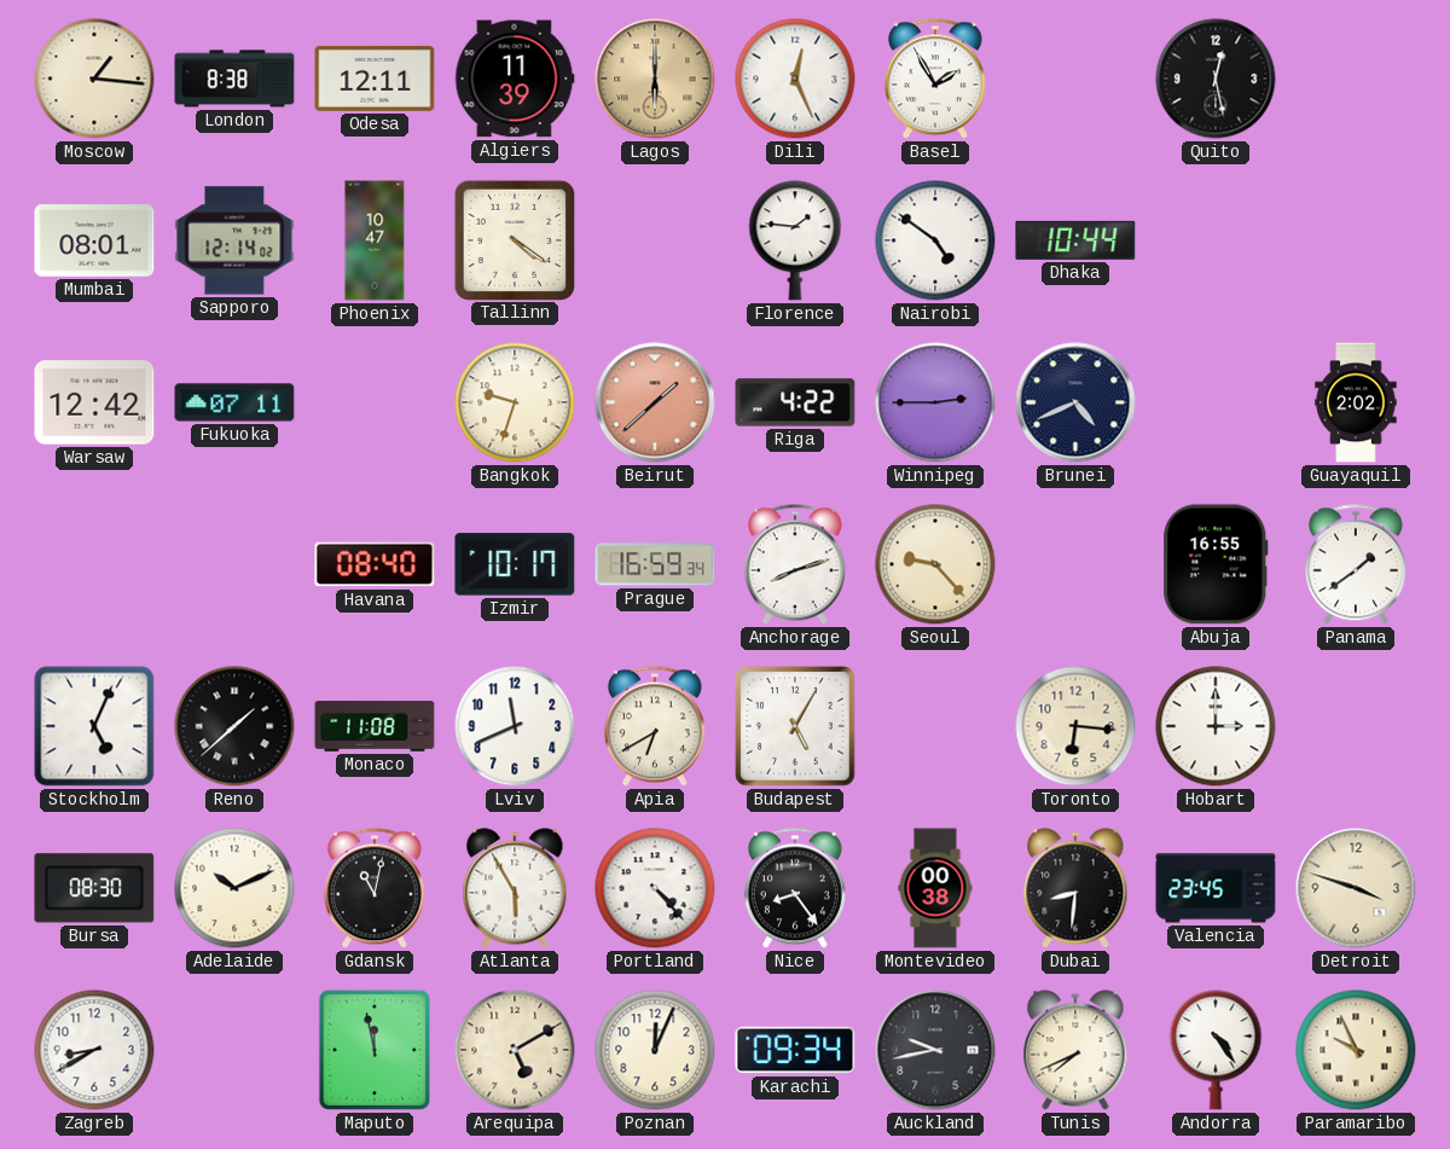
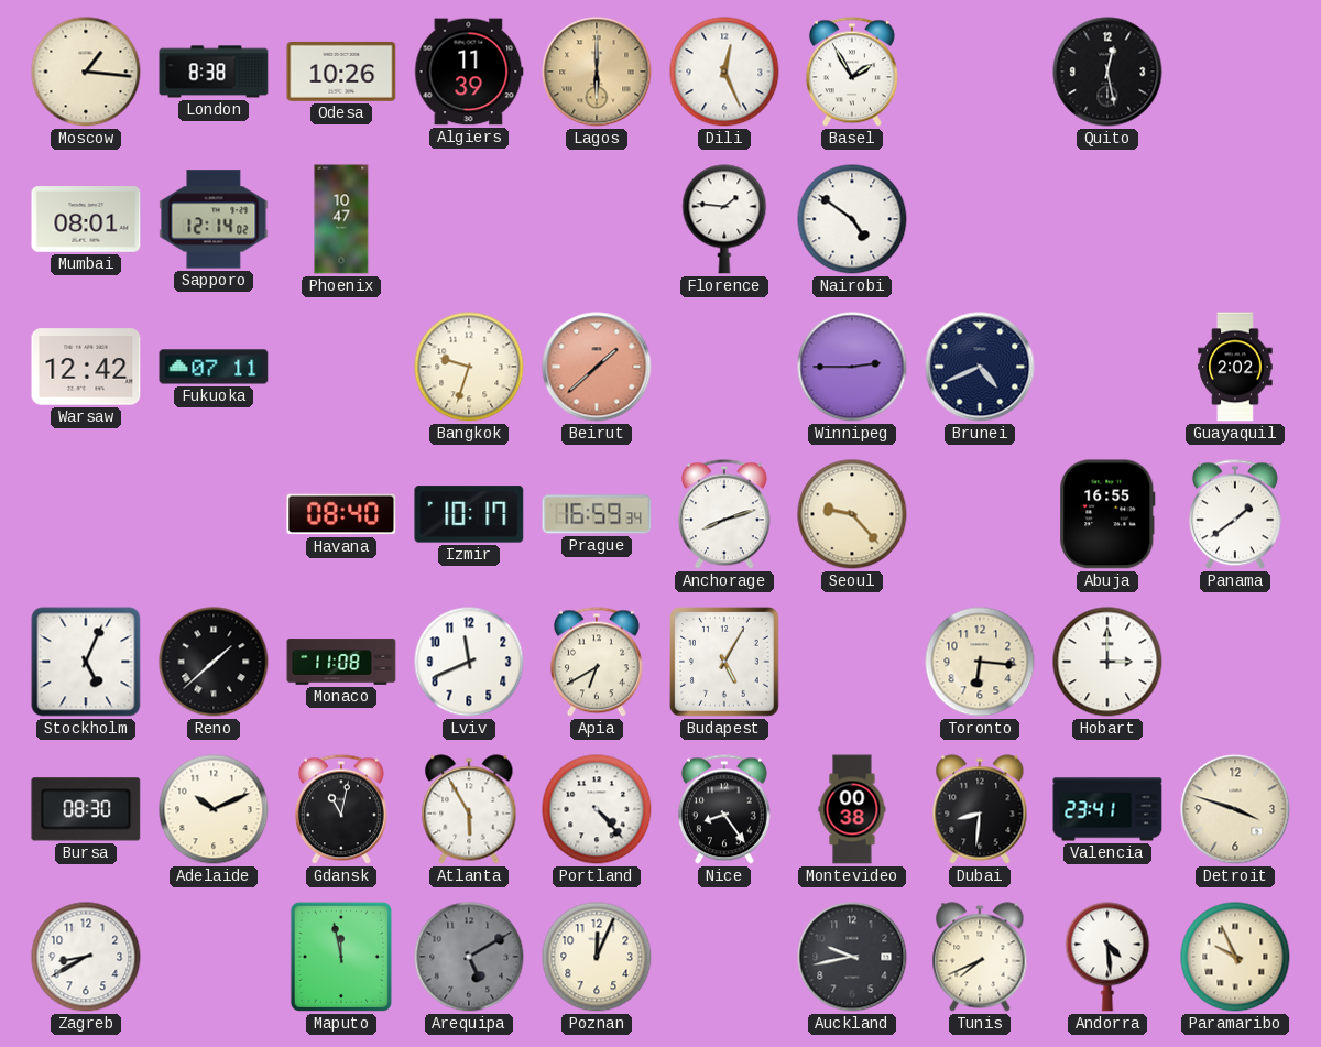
Odesa: 12:11 -> 10:26 (341, 72)
Tallinn: 4:21 -> none (514, 239)
Dhaka: 10:44 -> none (1075, 240)
Riga: 4:22 -> none (795, 402)
Valencia: 23:45 -> 23:41 (1107, 809)
Arequipa dial: cream -> grey (469, 957)
Karachi: 09:34 -> none (795, 1050)
Andorra: 4:24 -> 4:29 (1107, 957)
